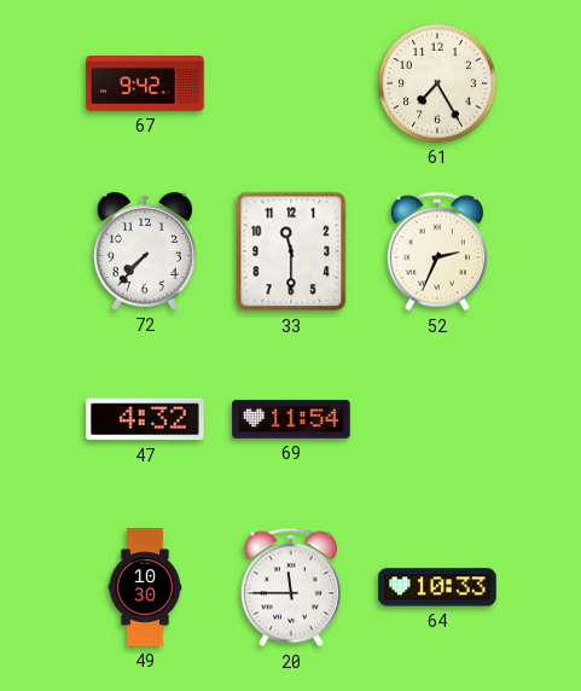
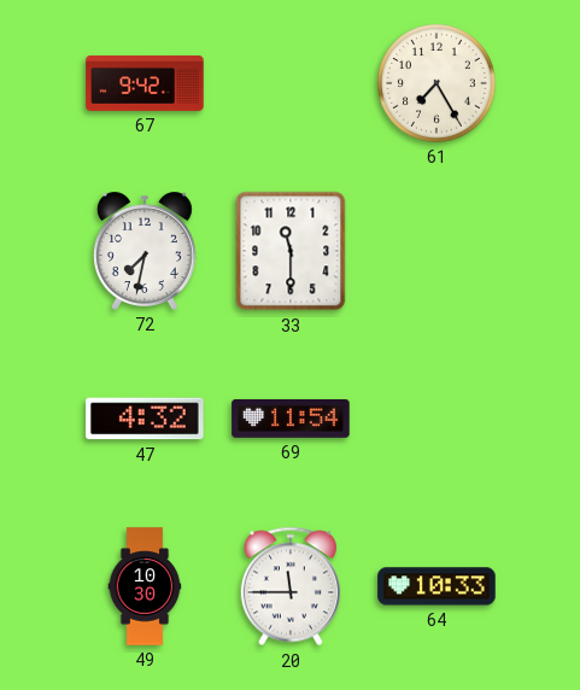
72: 7:37 -> 7:32 (145, 251)
52: 2:34 -> none (436, 251)
